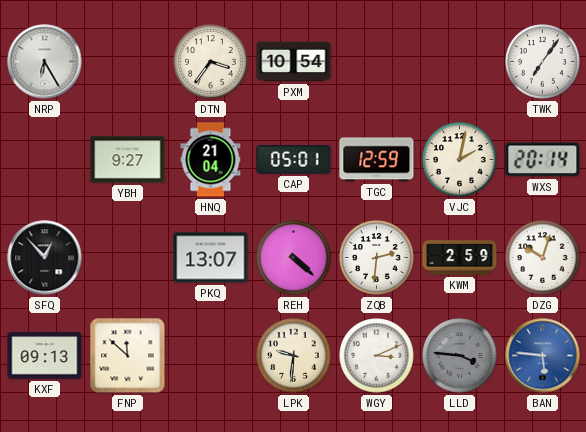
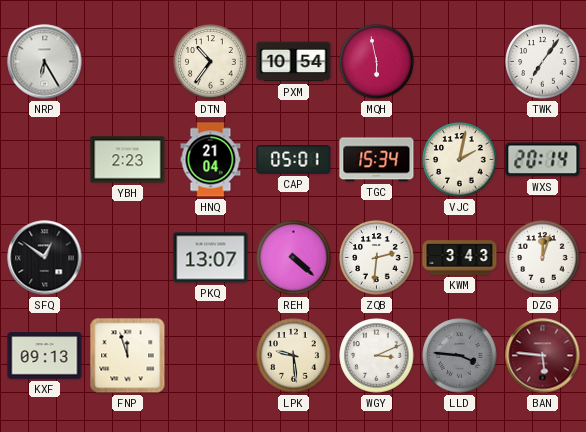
DTN: 3:36 -> 10:36 (211, 62)
MQH: none -> 5:58 (377, 62)
YBH: 9:27 -> 2:23 (128, 160)
TGC: 12:59 -> 15:34 (377, 160)
SFQ: 12:53 -> 12:51 (45, 258)
KWM: 2:59 -> 3:43 (460, 258)
DZG: 10:03 -> 12:03 (543, 258)
FNP: 11:52 -> 11:57 (128, 356)
LPK: 9:31 -> 9:29 (294, 356)
BAN dial: blue -> burgundy (543, 356)
